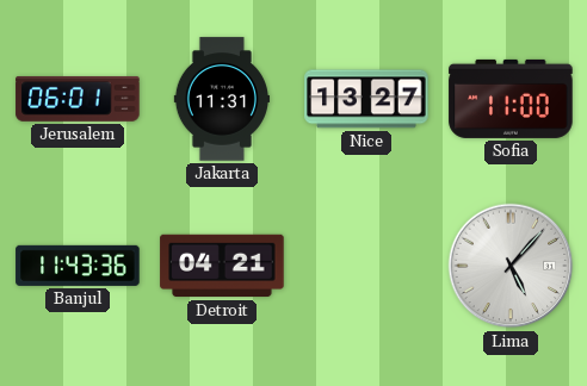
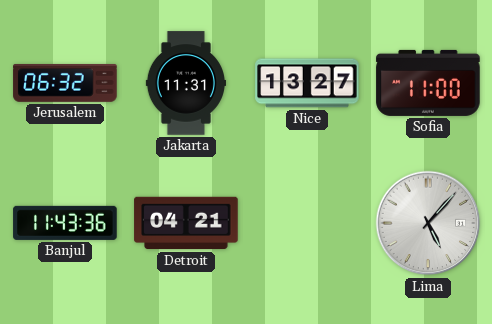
Jerusalem: 06:01 -> 06:32 (65, 83)
